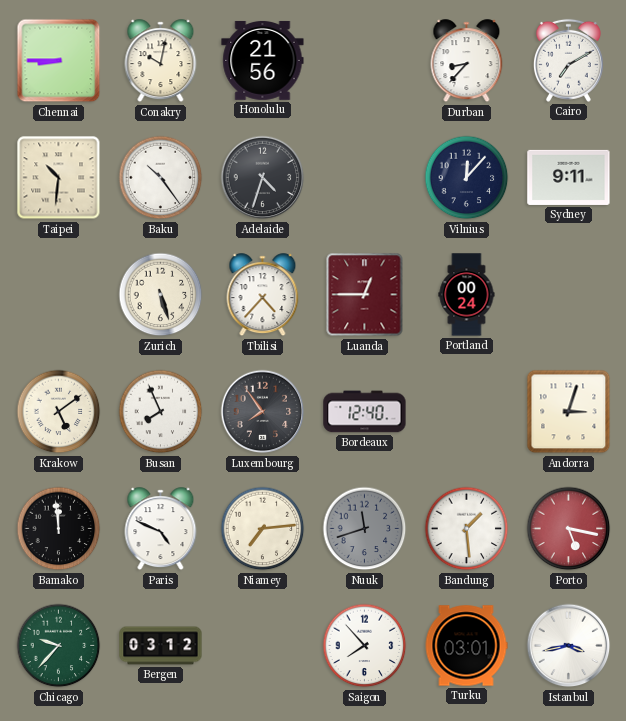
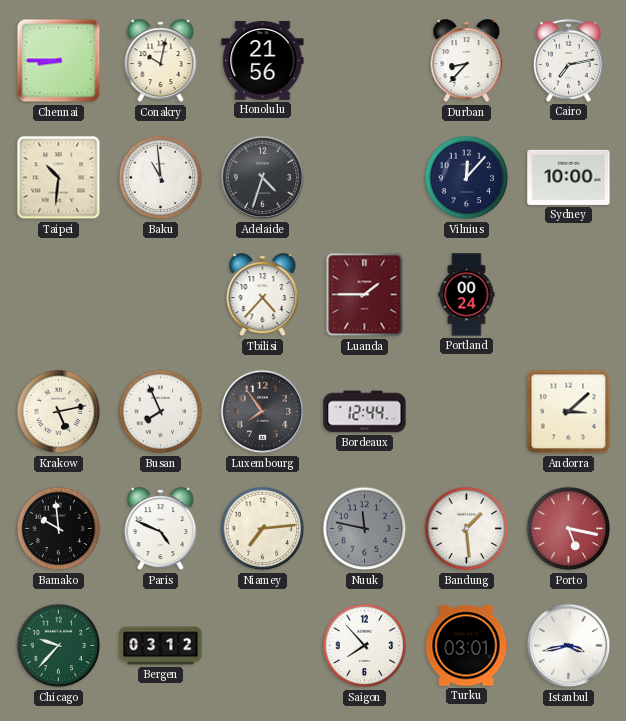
Cairo: 7:10 -> 7:13 (568, 60)
Baku: 10:24 -> 10:59 (161, 178)
Sydney: 9:11 -> 10:00 (569, 177)
Zurich: 5:27 -> none (161, 295)
Luanda: 12:45 -> 1:45 (365, 295)
Krakow: 5:09 -> 5:13 (59, 412)
Bordeaux: 12:40 -> 12:44 (365, 412)
Andorra: 3:03 -> 3:08 (569, 412)
Bamako: 11:59 -> 9:59 (59, 529)
Nuuk: 11:42 -> 11:47 (365, 529)
